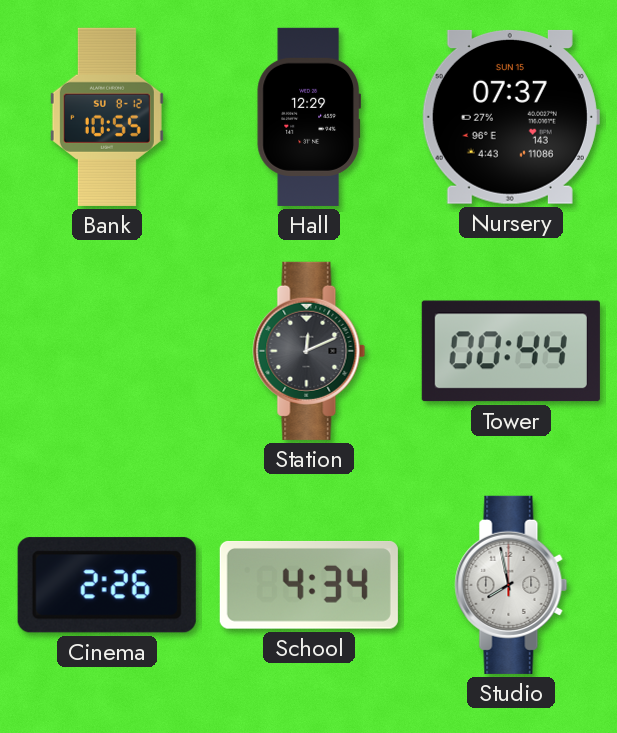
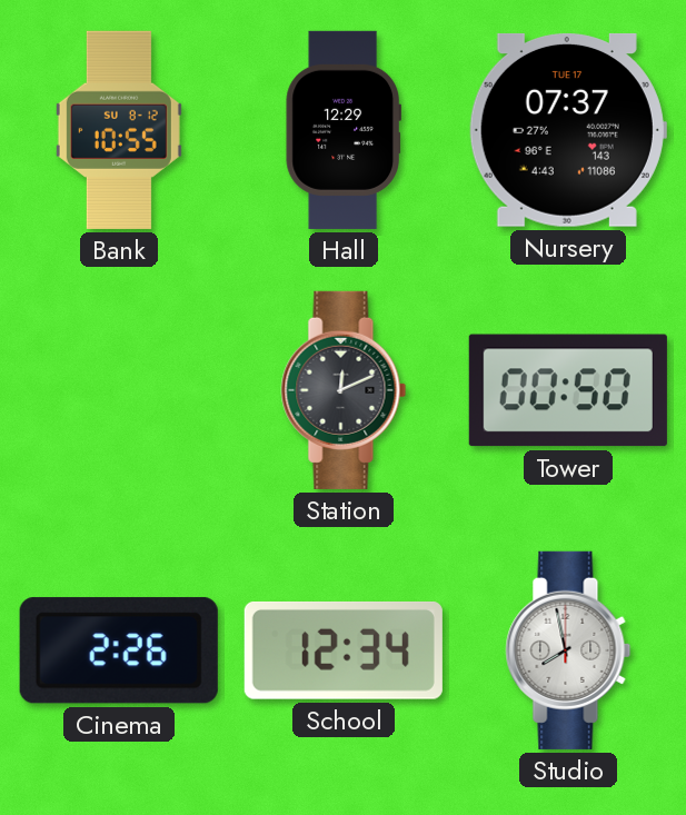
Nursery date: SUN 15 -> TUE 17 (568, 130)
Tower: 00:44 -> 00:50 (568, 390)
School: 4:34 -> 12:34 (344, 650)
